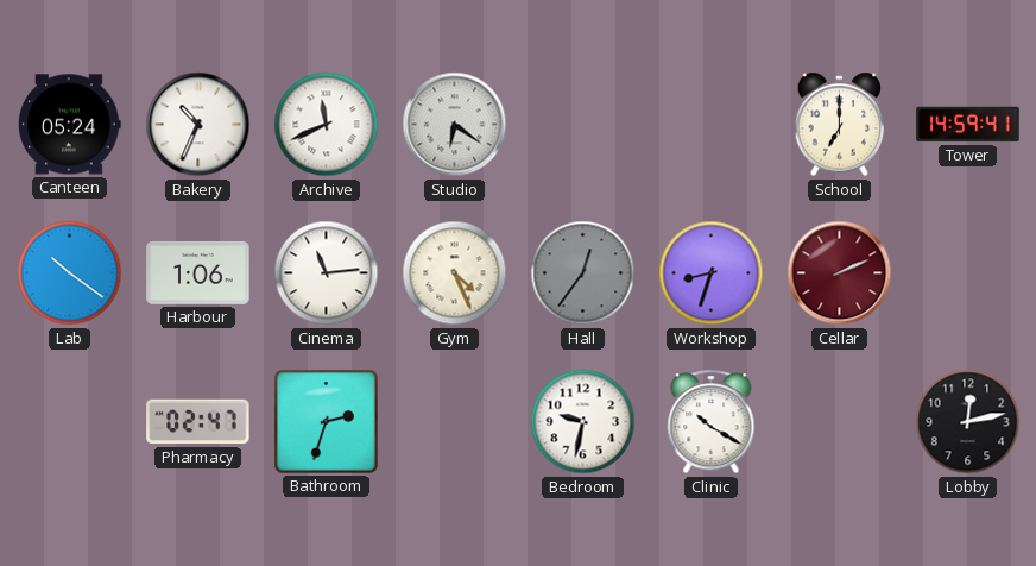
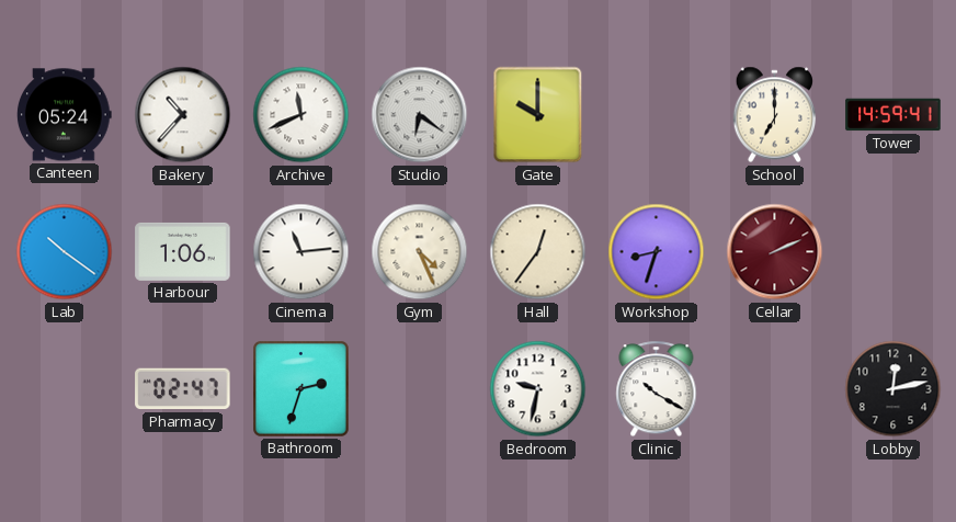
Bakery: 10:34 -> 10:37 (183, 115)
Gate: none -> 10:00 (538, 115)
Hall dial: grey -> cream (538, 252)
